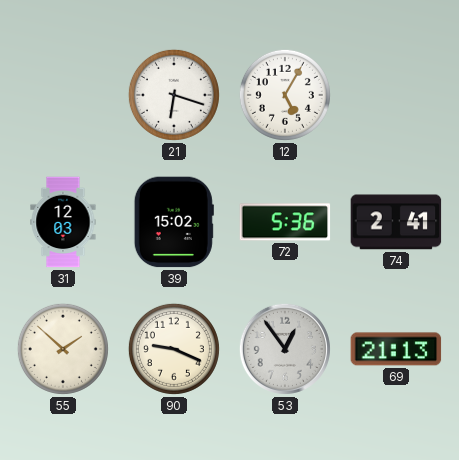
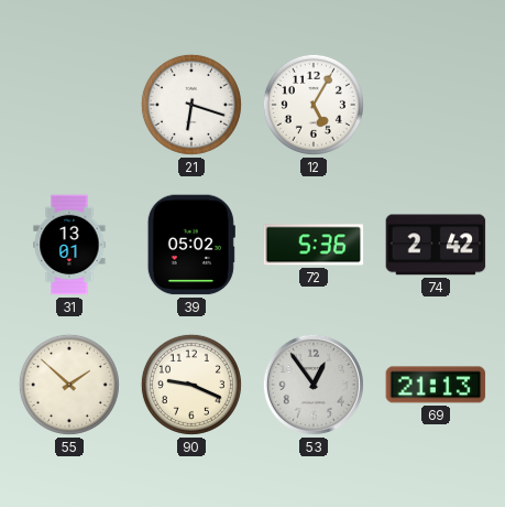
31: 12:03 -> 13:01 (69, 245)
39: 15:02 -> 05:02 (191, 245)
74: 2:41 -> 2:42 (436, 245)
